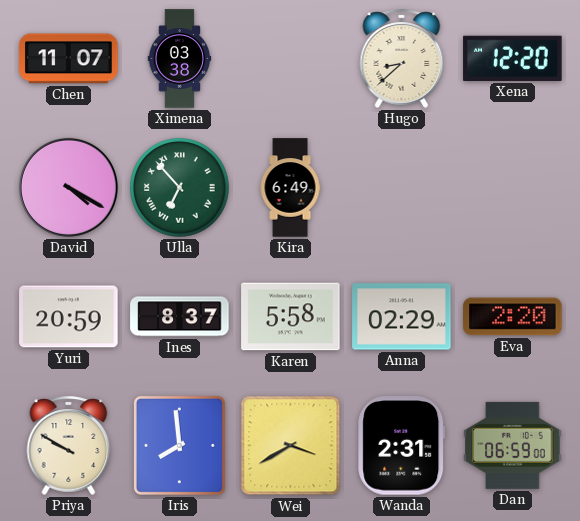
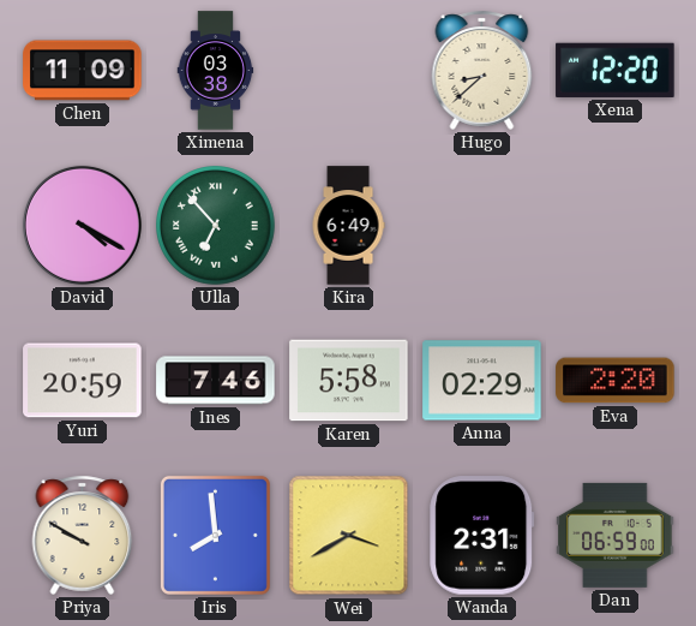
Chen: 11:07 -> 11:09 (83, 71)
Ines: 8:37 -> 7:46 (216, 381)
